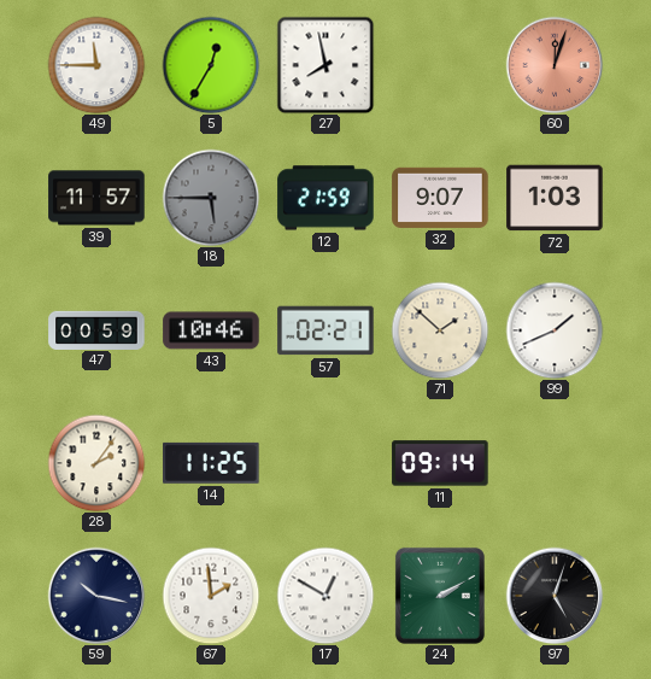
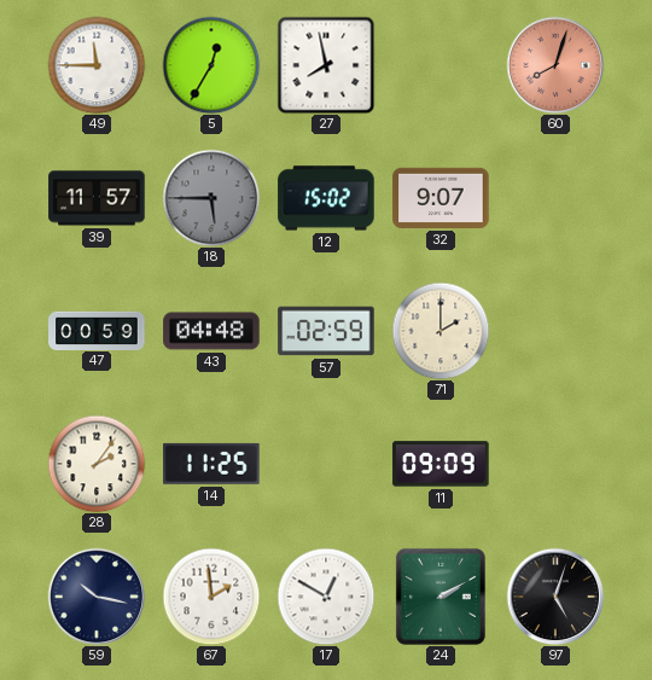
60: 12:03 -> 8:03 (555, 65)
12: 21:59 -> 15:02 (326, 198)
72: 1:03 -> none (555, 198)
43: 10:46 -> 04:48 (211, 331)
57: 02:21 -> 02:59 (326, 331)
71: 1:52 -> 2:00 (441, 331)
99: 1:41 -> none (555, 330)
11: 09:14 -> 09:09 (441, 464)
